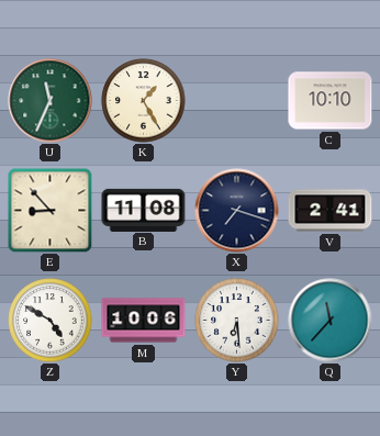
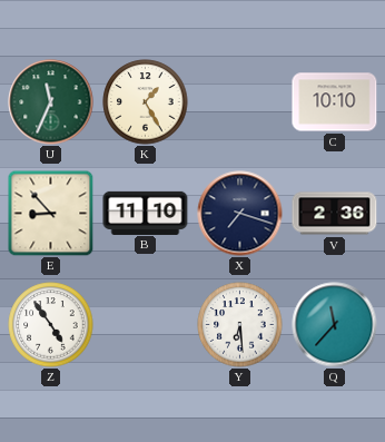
B: 11:08 -> 11:10 (146, 213)
V: 2:41 -> 2:36 (335, 214)
Z: 4:50 -> 4:54 (51, 325)
M: 10:06 -> none (144, 321)
